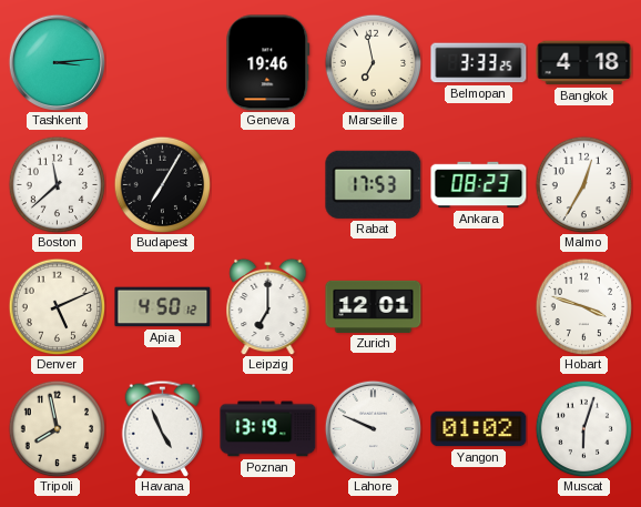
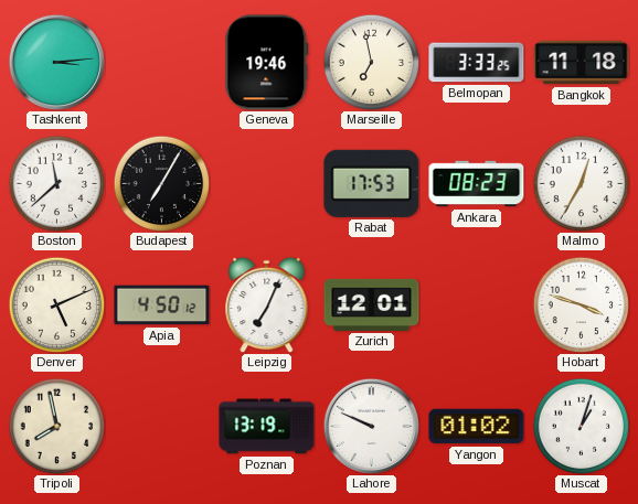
Bangkok: 4:18 -> 11:18 (582, 63)
Leipzig: 7:00 -> 7:04 (267, 304)
Havana: 4:56 -> none (163, 428)
Muscat: 6:03 -> 1:03 (581, 426)
